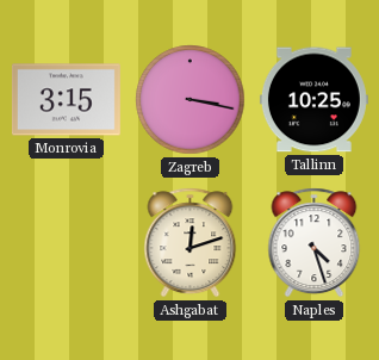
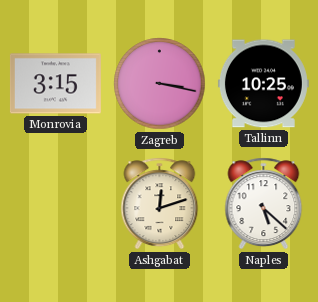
Naples: 4:27 -> 5:22 (264, 204)
